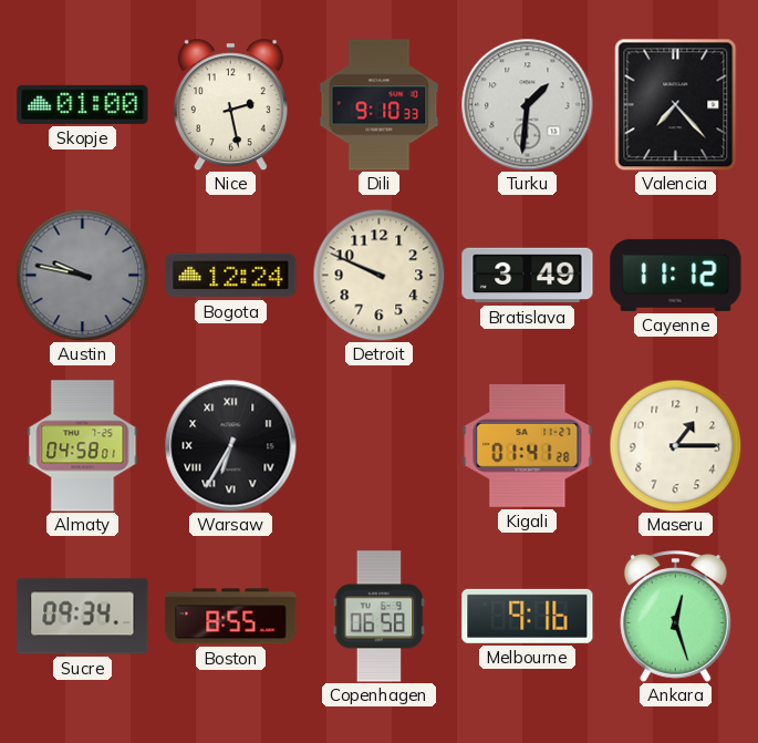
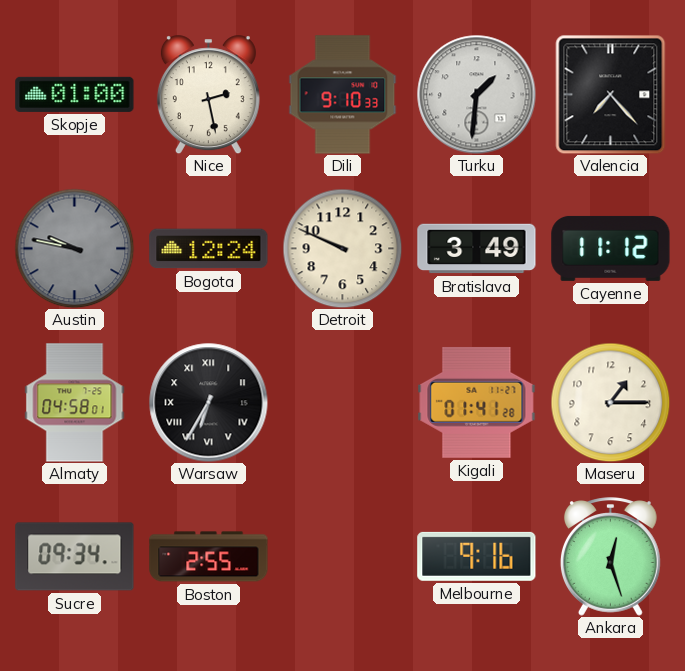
Boston: 8:55 -> 2:55 (209, 557)
Copenhagen: 06:58 -> none (380, 617)
